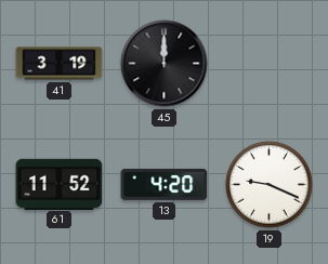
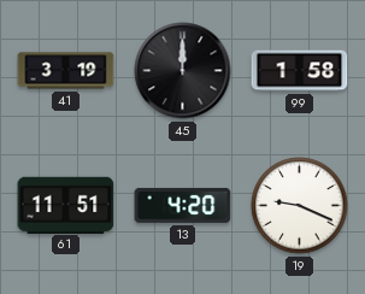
99: none -> 1:58 (300, 71)
61: 11:52 -> 11:51 (66, 205)
